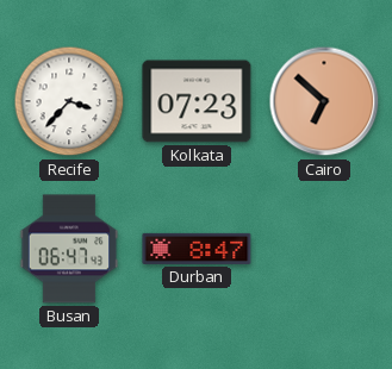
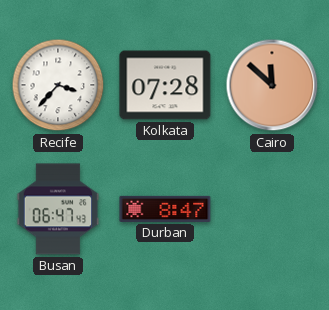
Kolkata: 07:23 -> 07:28 (165, 85)
Cairo: 6:52 -> 11:52 (272, 85)
